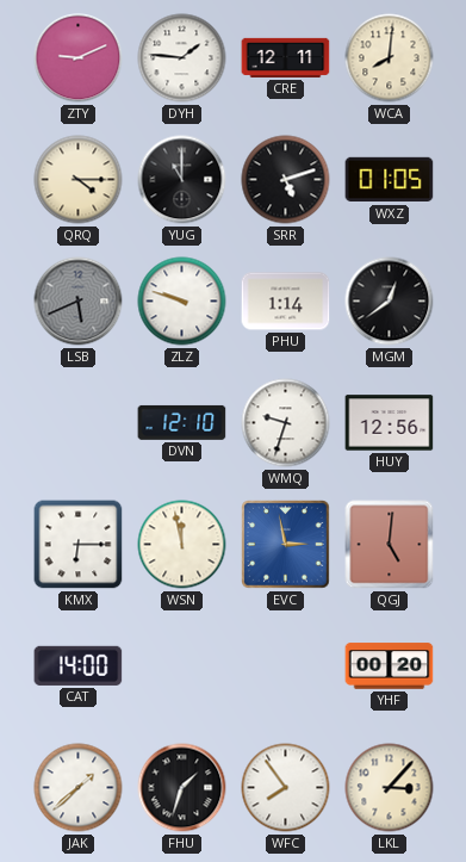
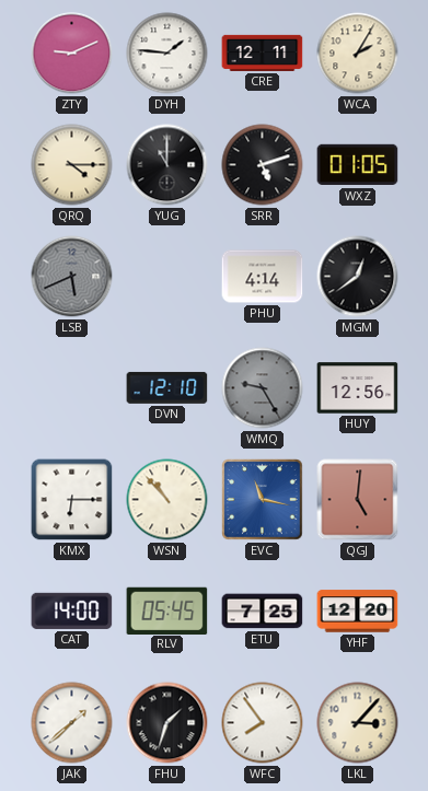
WCA: 8:01 -> 2:05 (358, 54)
ZLZ: 9:48 -> none (182, 302)
PHU: 1:14 -> 4:14 (263, 277)
WMQ: 9:33 -> 9:25 (263, 388)
WMQ dial: white -> grey (263, 388)
WSN: 11:58 -> 10:53 (167, 500)
EVC: 2:58 -> 11:17 (263, 500)
RLV: none -> 05:45 (167, 610)
ETU: none -> 7:25 (263, 612)
YHF: 00:20 -> 12:20 (358, 612)
